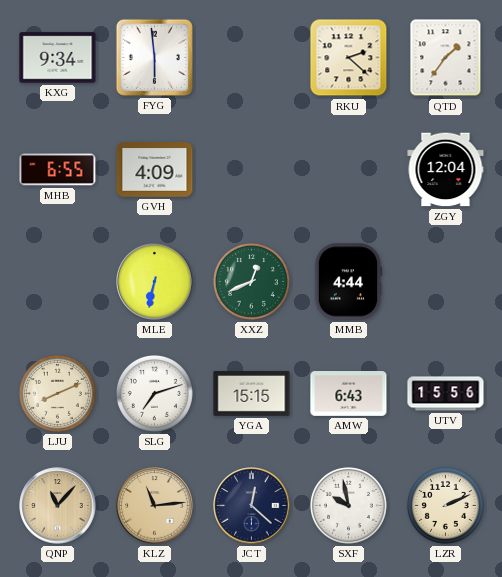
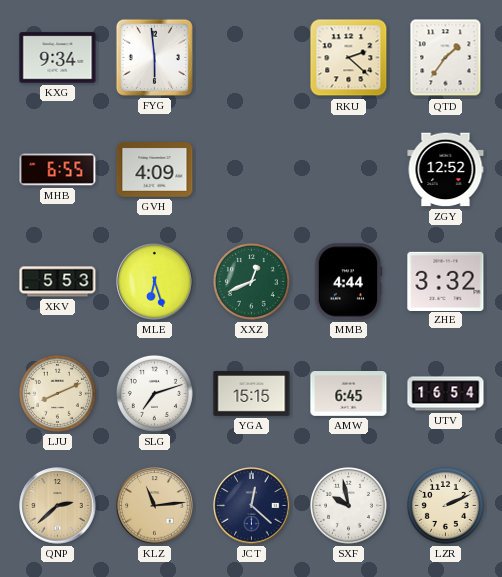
ZGY: 12:04 -> 12:52 (446, 170)
XKV: none -> 5:53 (58, 282)
MLE: 6:32 -> 6:27 (155, 282)
ZHE: none -> 3:32 (446, 281)
AMW: 6:43 -> 6:45 (349, 394)
UTV: 15:56 -> 16:54 (446, 394)
QNP: 11:07 -> 2:38 (58, 506)
